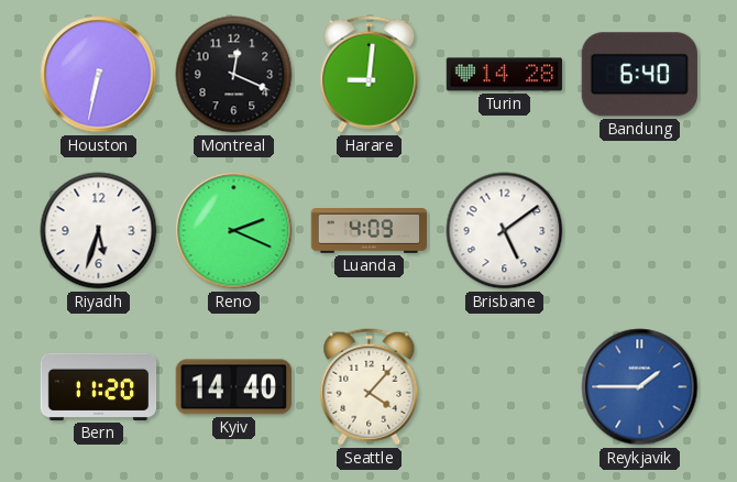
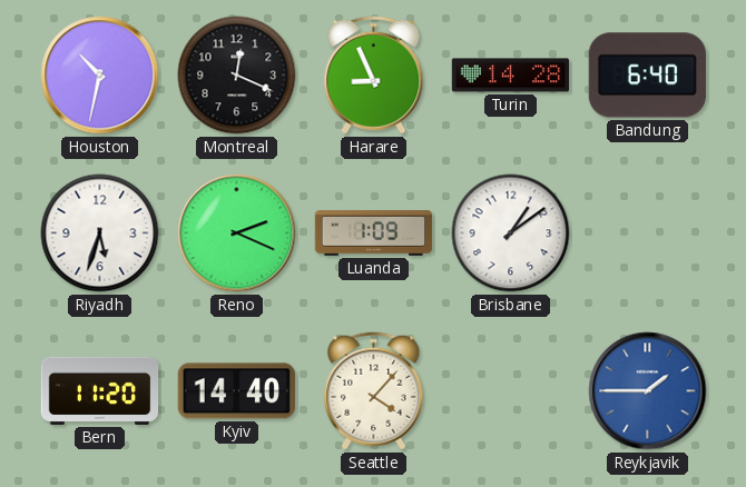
Houston: 6:32 -> 10:32 (100, 76)
Harare: 9:01 -> 8:56 (374, 76)
Luanda: 4:09 -> 1:09 (374, 233)
Brisbane: 5:09 -> 1:09 (511, 233)
